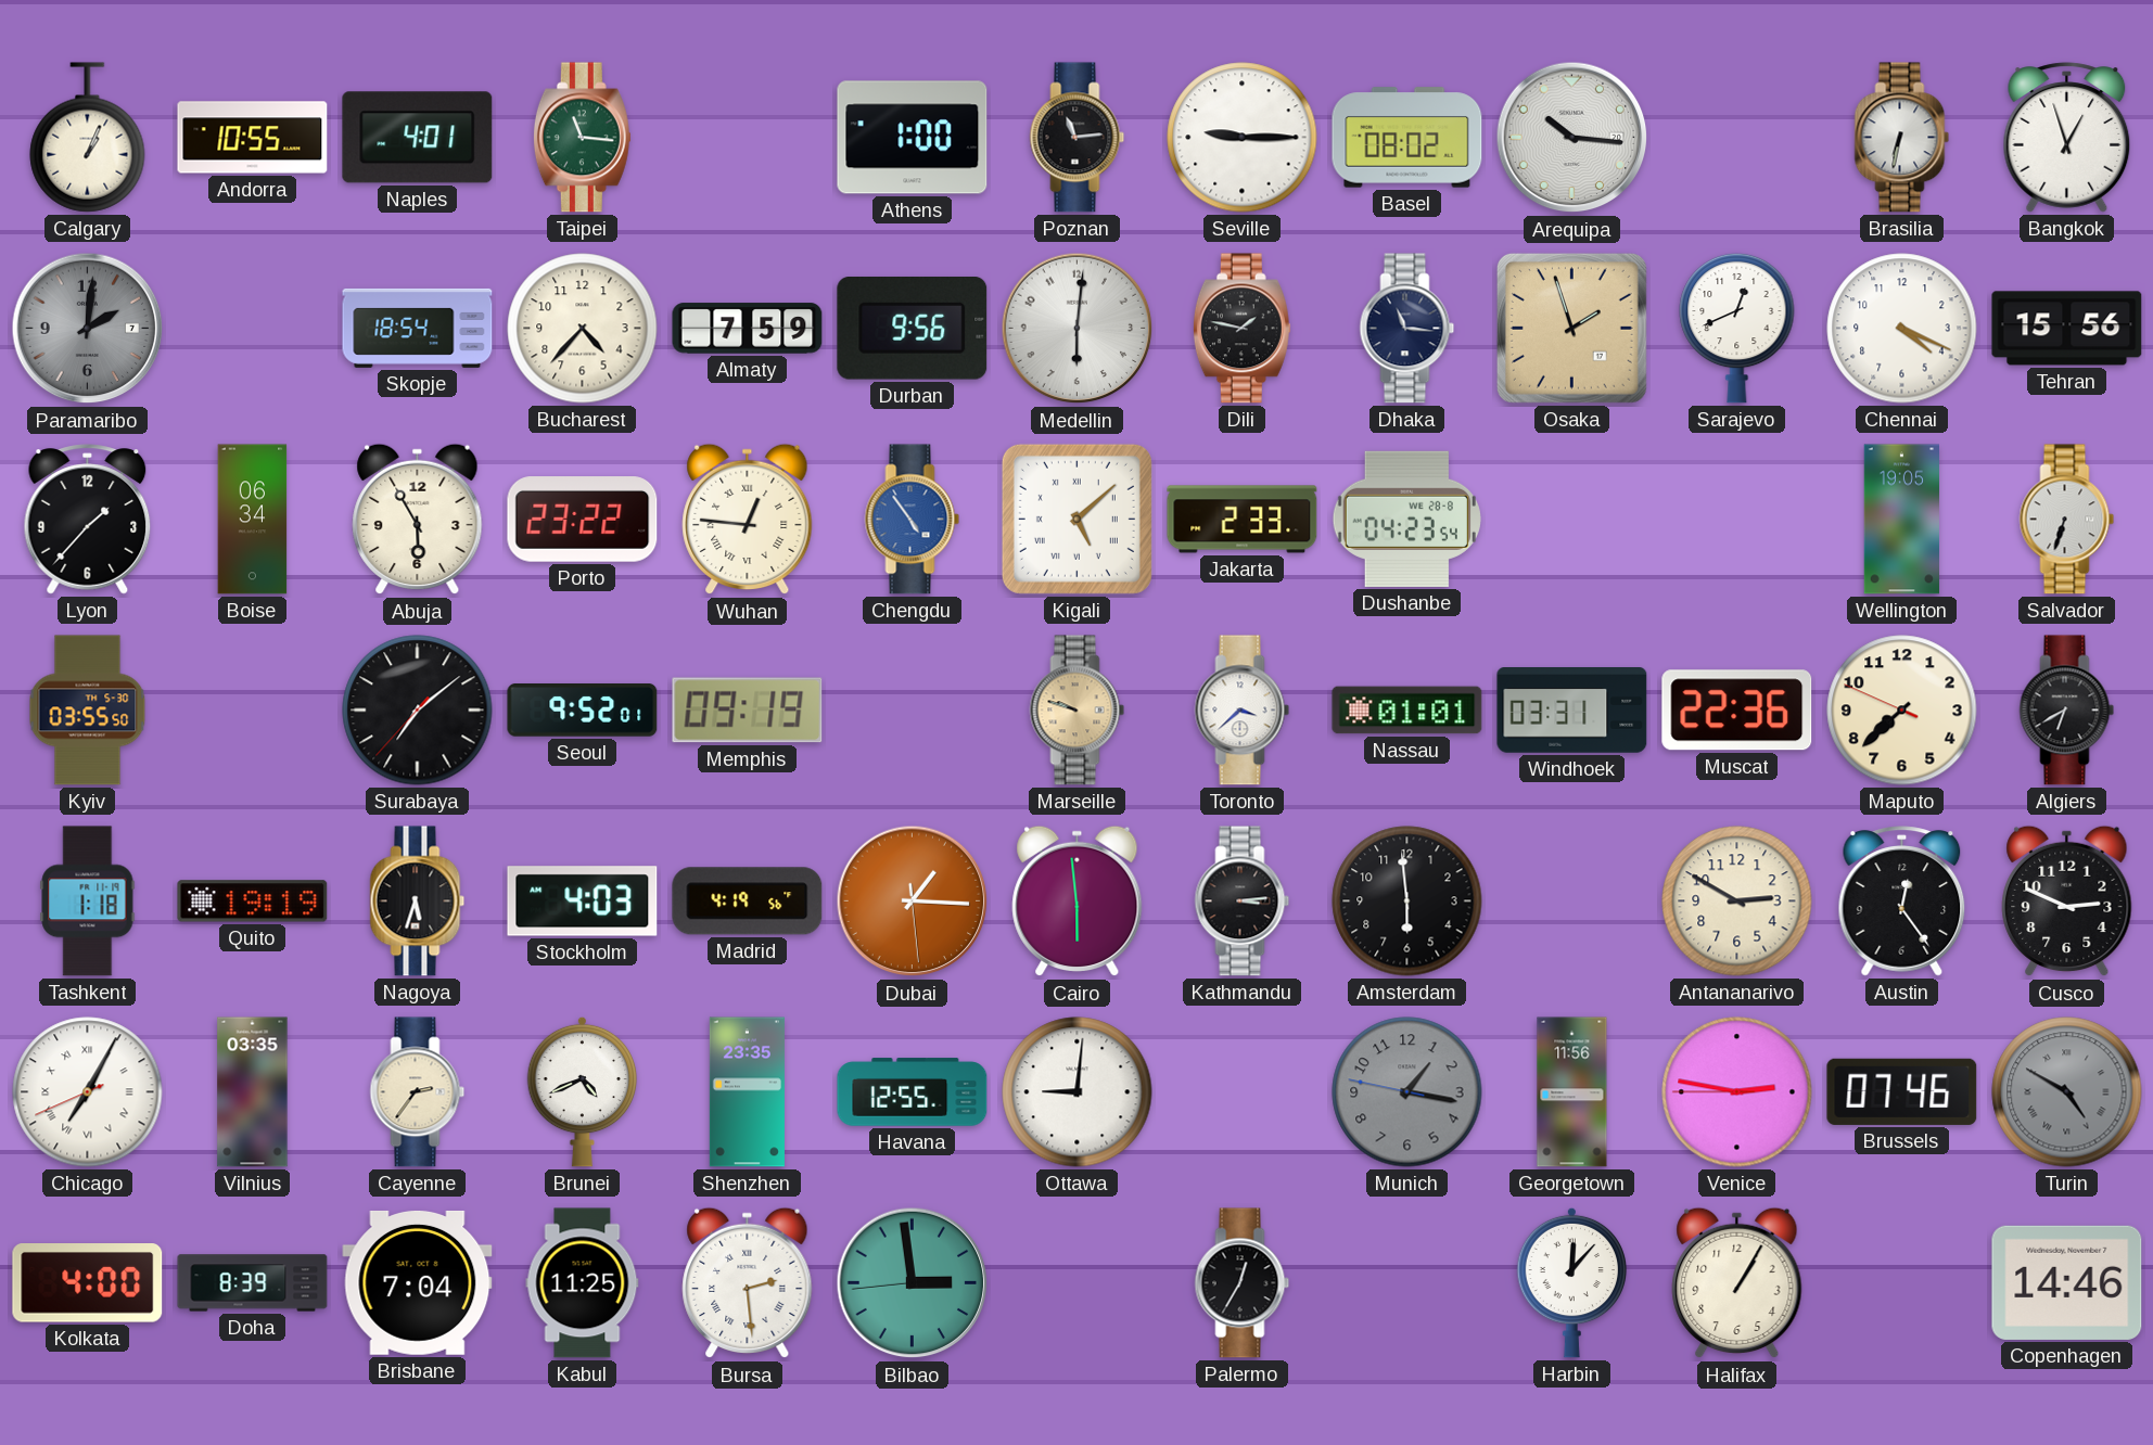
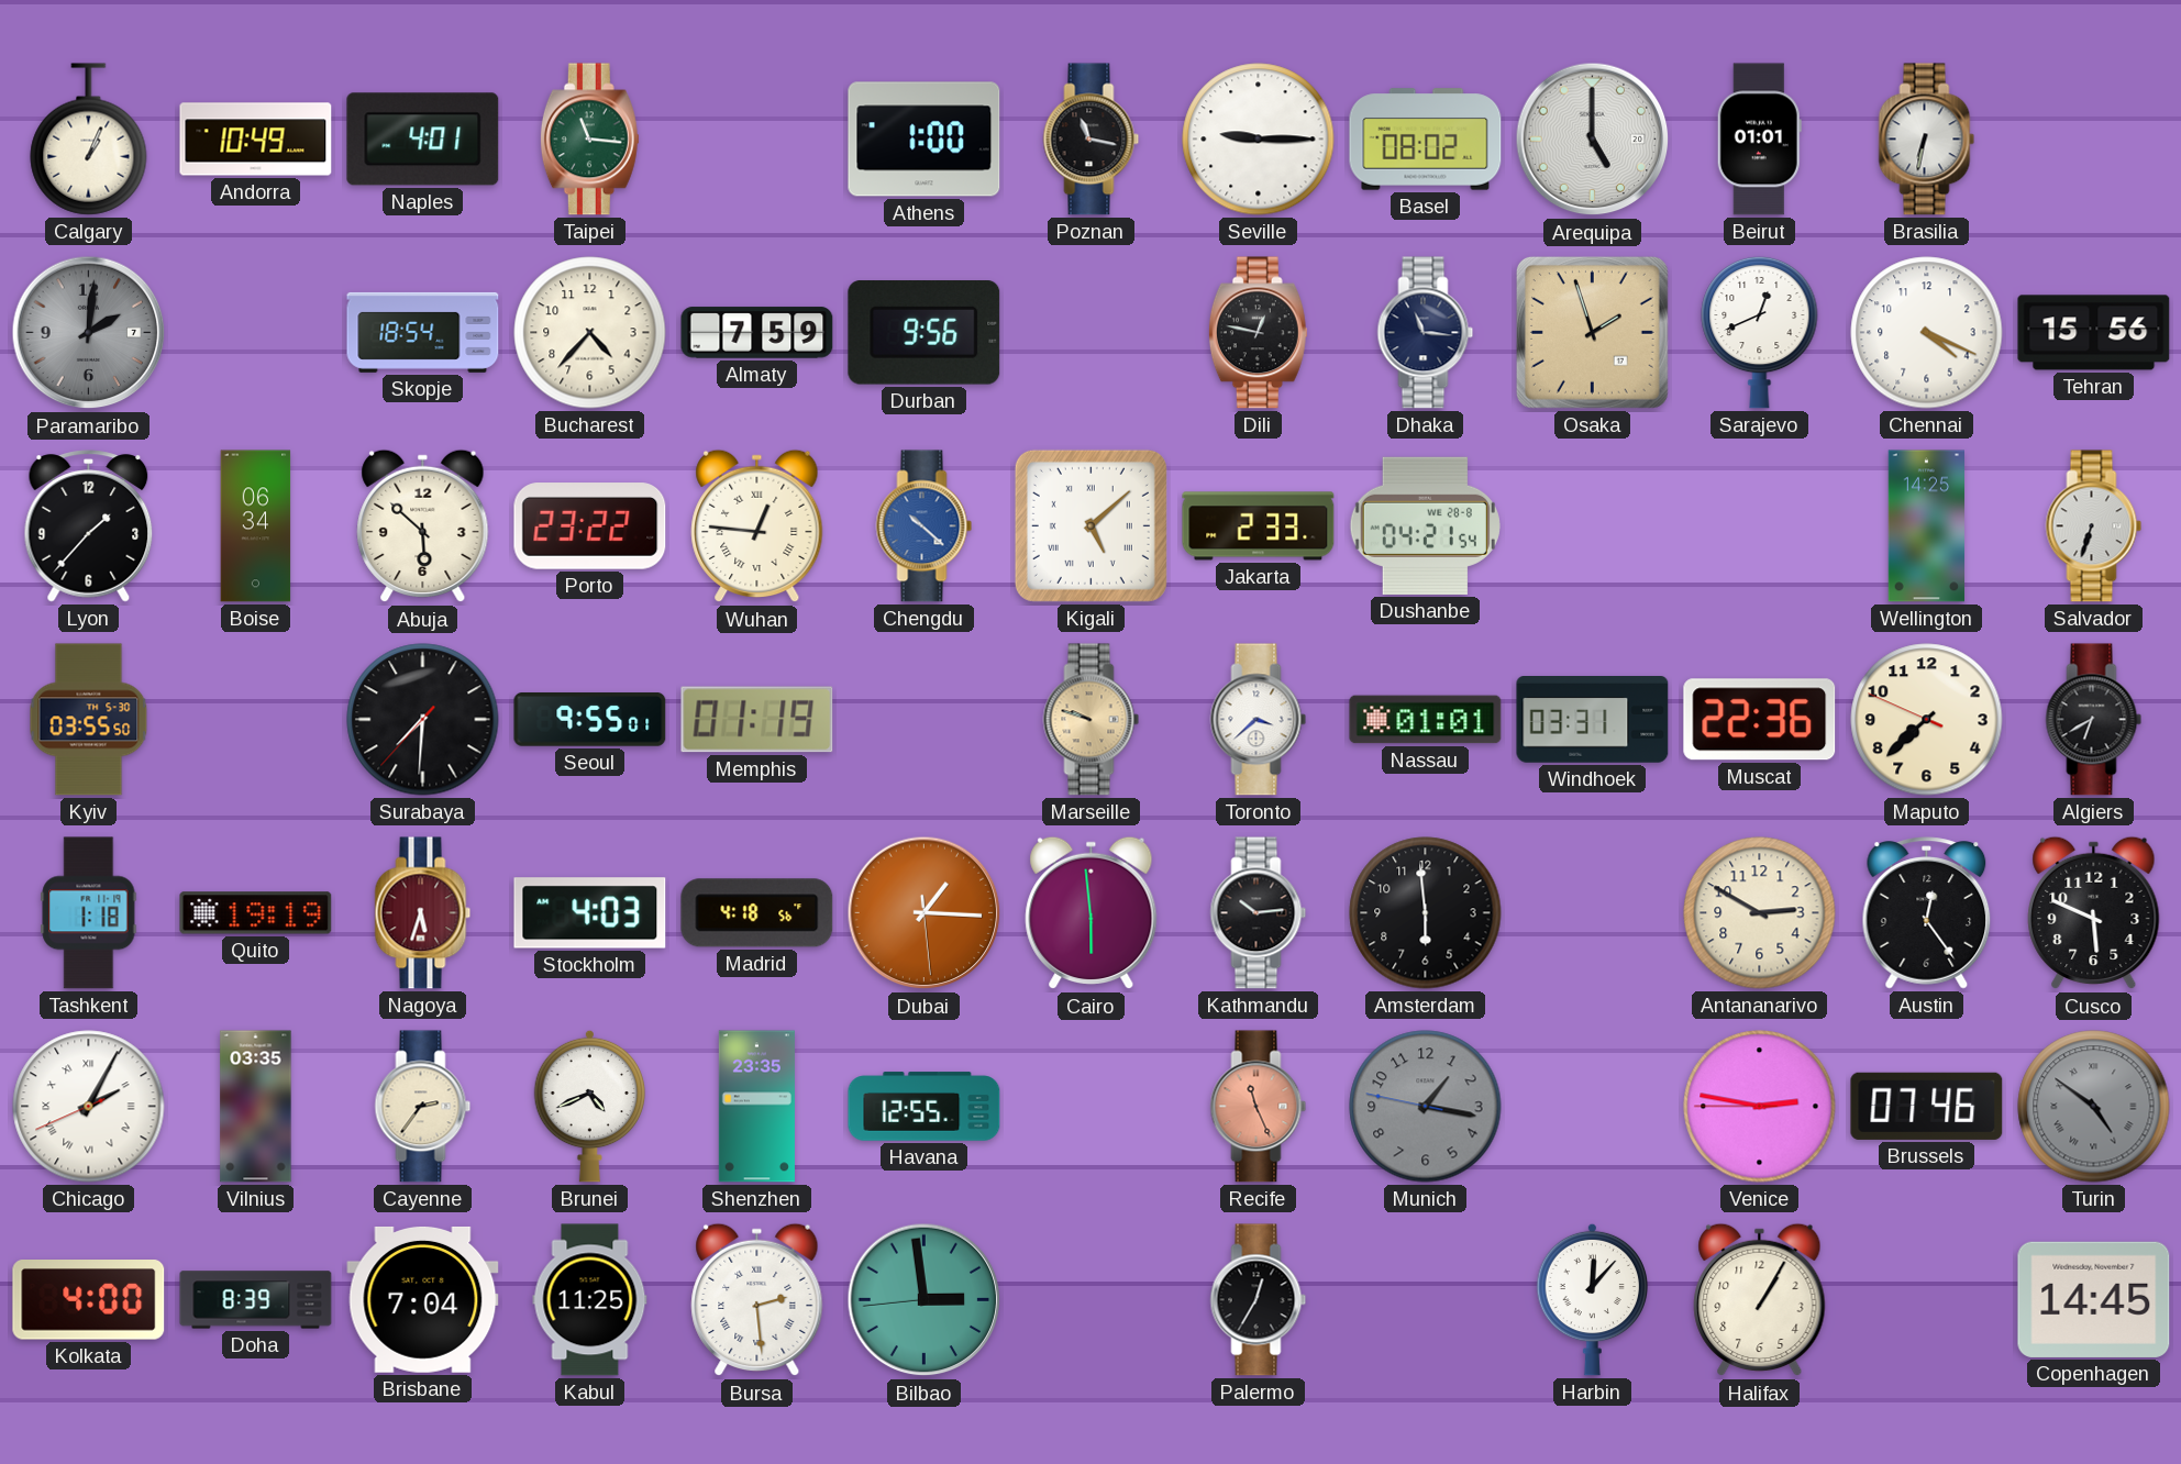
Andorra: 10:55 -> 10:49 (256, 140)
Poznan: 11:14 -> 11:17 (1092, 140)
Arequipa: 10:16 -> 5:00 (1593, 140)
Beirut: none -> 01:01 (1759, 140)
Bangkok: 12:57 -> none (2067, 138)
Medellin: 6:01 -> none (1078, 329)
Dili: 1:47 -> 12:47 (1258, 333)
Abuja: 5:55 -> 5:52 (423, 526)
Chengdu: 4:54 -> 10:22 (925, 526)
Dushanbe: 04:23 -> 04:21 (1425, 525)
Wellington: 19:05 -> 14:25 (1926, 526)
Surabaya: 7:08 -> 7:30 (423, 720)
Seoul: 9:52 -> 9:55 (590, 720)
Memphis: 09:19 -> 01:19 (757, 720)
Nagoya dial: black -> burgundy (423, 913)
Madrid: 4:19 -> 4:18 (757, 913)
Kathmandu: 3:14 -> 10:14 (1259, 913)
Cusco: 2:49 -> 5:49 (2094, 913)
Chicago: 7:04 -> 2:04 (89, 1107)
Ottawa: 9:01 -> none (1078, 1092)
Recife: none -> 11:26 (1259, 1107)
Georgetown: 11:56 -> none (1572, 1092)
Turin: 4:50 -> 4:51 (2094, 1107)
Copenhagen: 14:46 -> 14:45 (2094, 1299)
